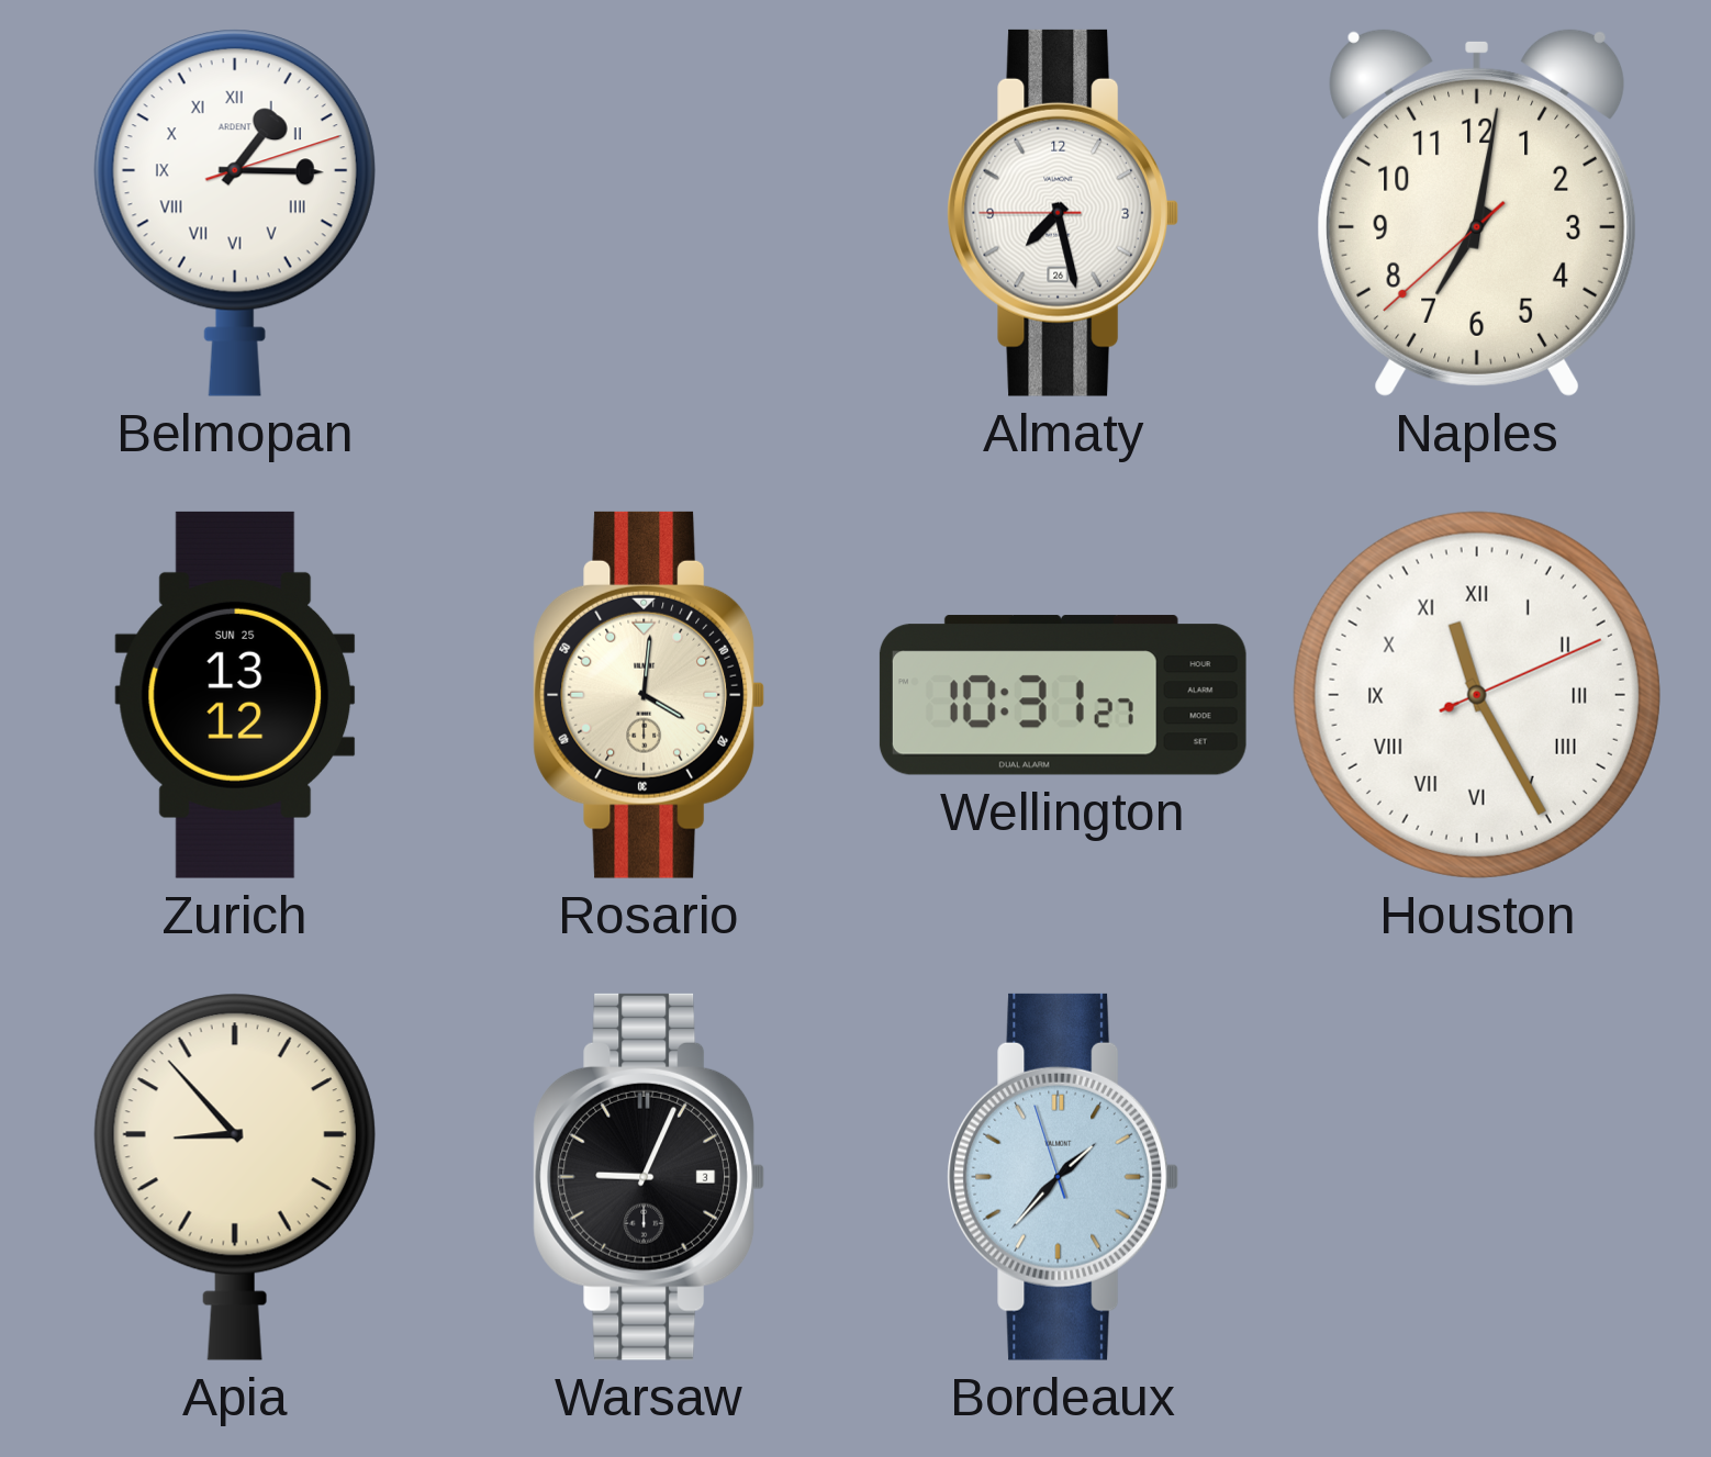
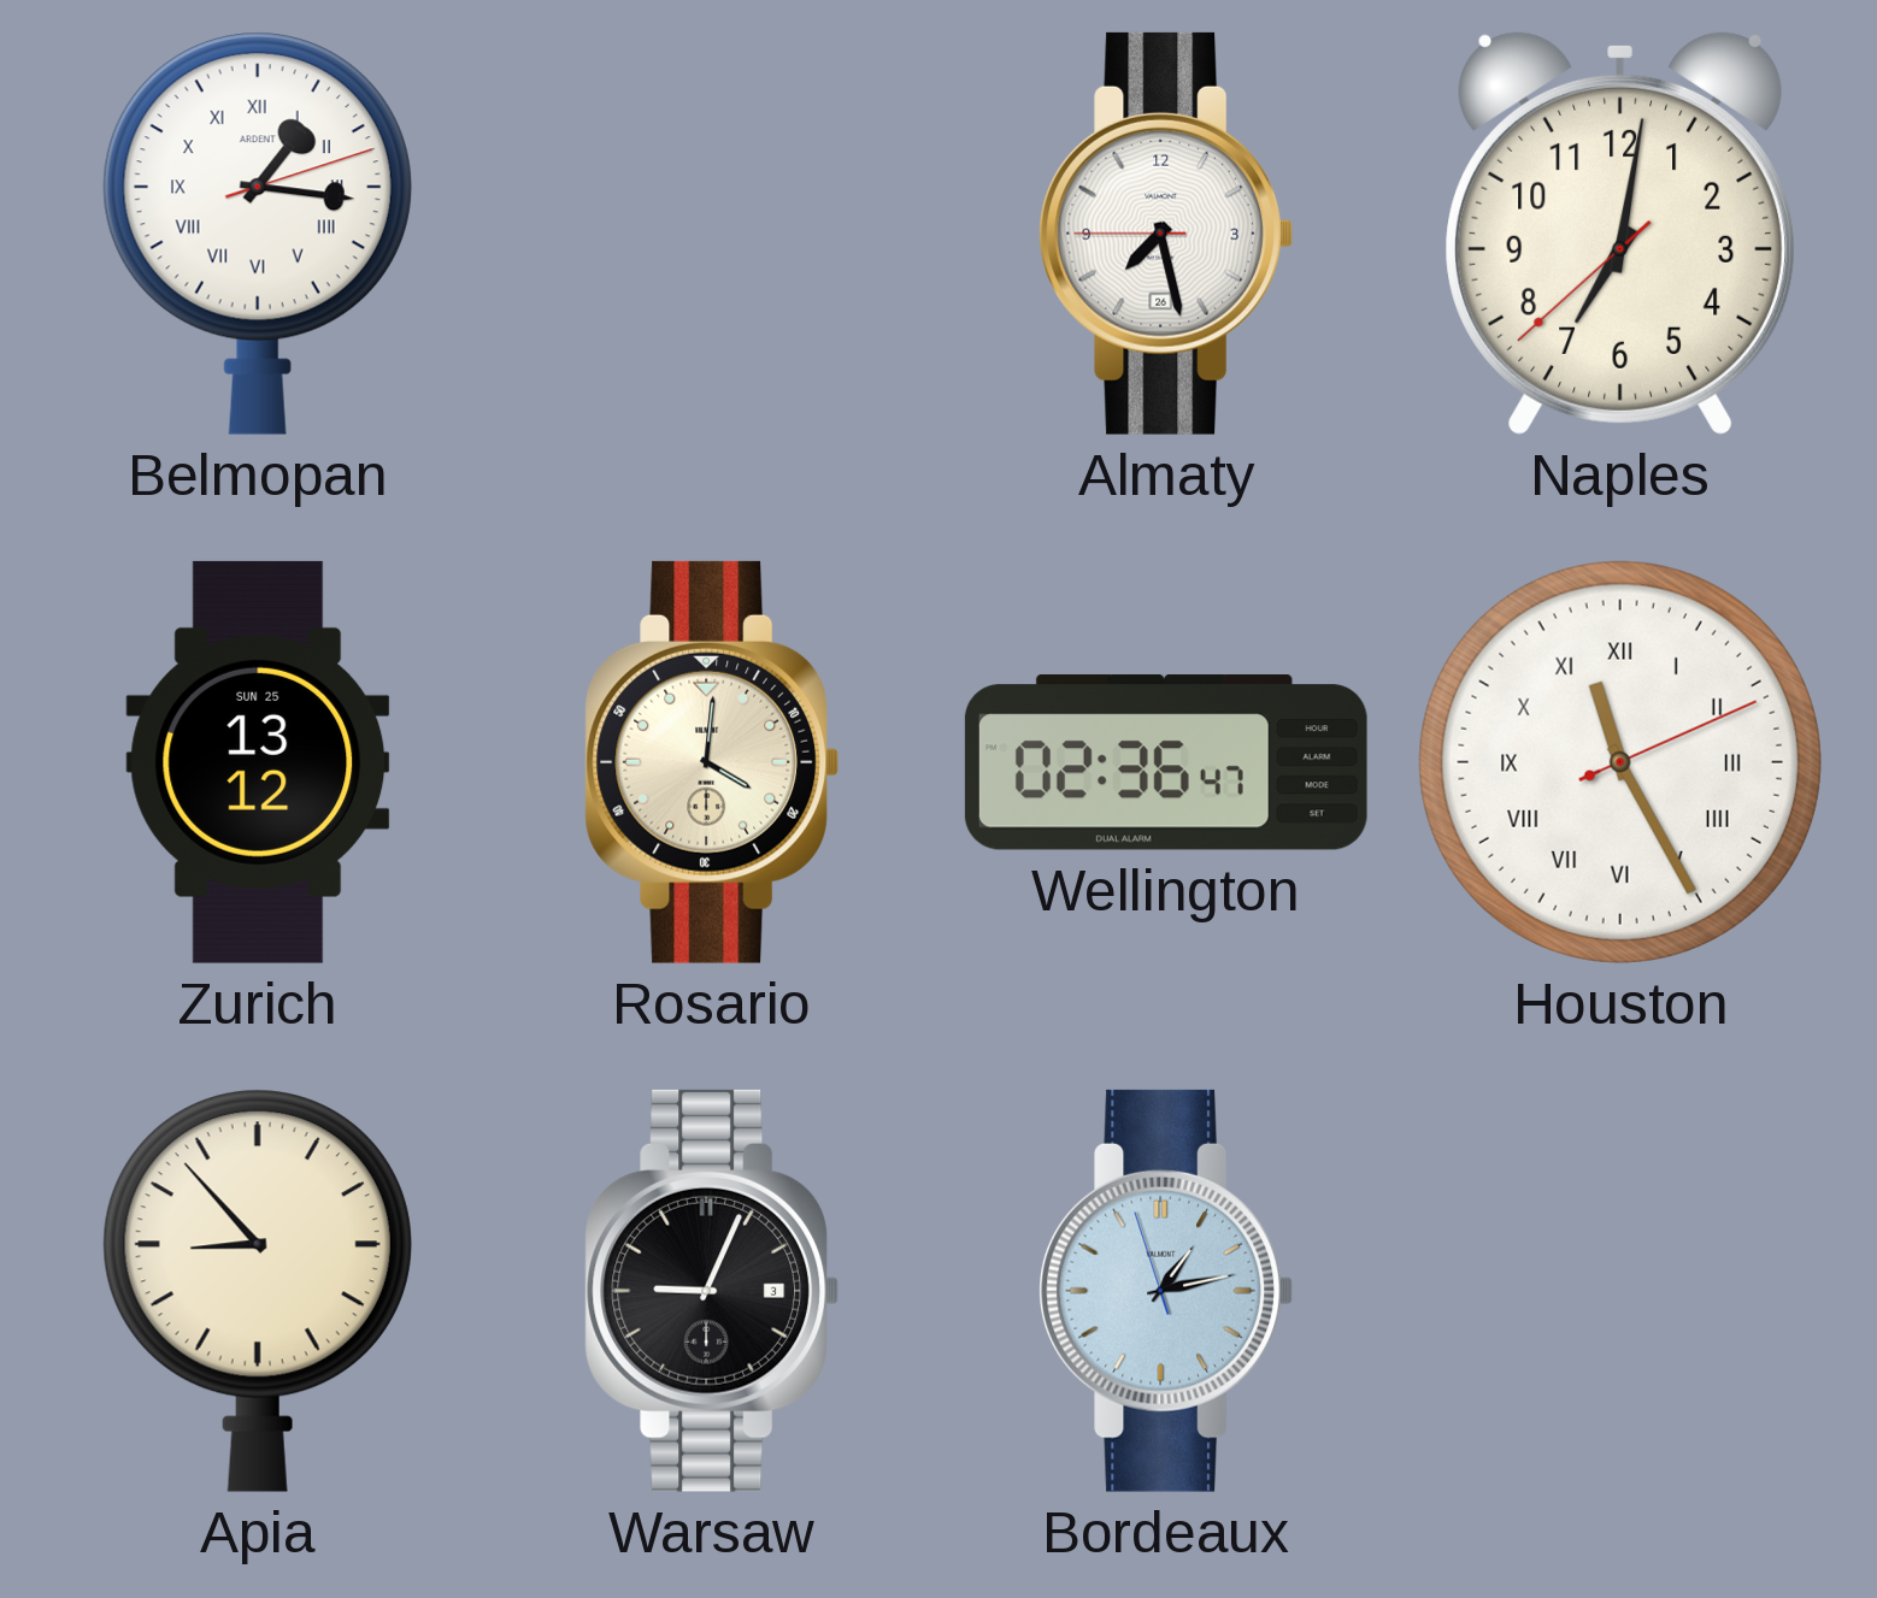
Belmopan: 1:15 -> 1:16 (258, 234)
Wellington: 10:31 -> 02:36 (1166, 762)
Bordeaux: 1:36 -> 1:12 (1165, 1291)
